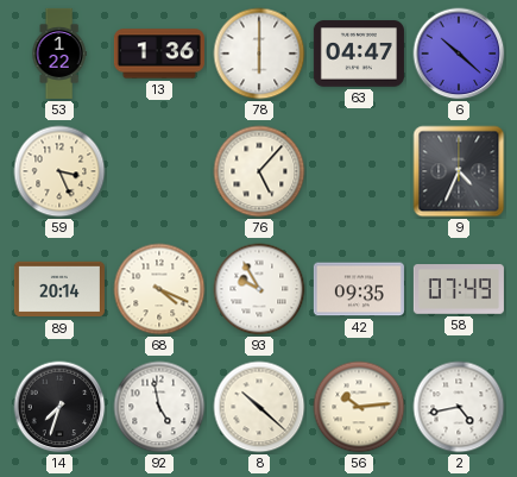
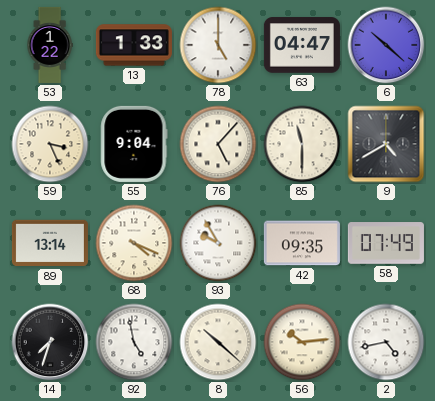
13: 1:36 -> 1:33 (134, 45)
78: 6:00 -> 5:00 (218, 45)
55: none -> 9:04 (134, 144)
85: none -> 11:30 (302, 144)
9: 4:34 -> 4:40 (386, 144)
89: 20:14 -> 13:14 (50, 243)
